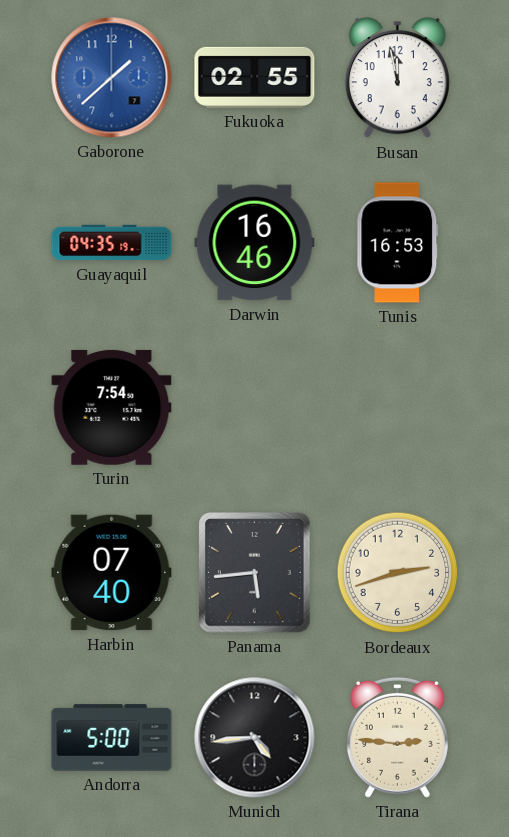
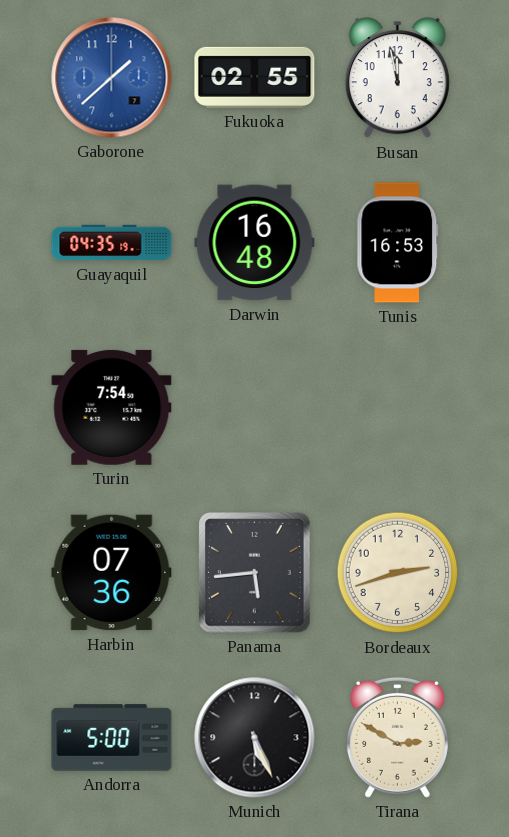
Darwin: 16:46 -> 16:48 (255, 243)
Harbin: 07:40 -> 07:36 (112, 573)
Munich: 4:44 -> 5:26 (255, 738)
Tirana: 2:46 -> 2:50 (397, 737)
